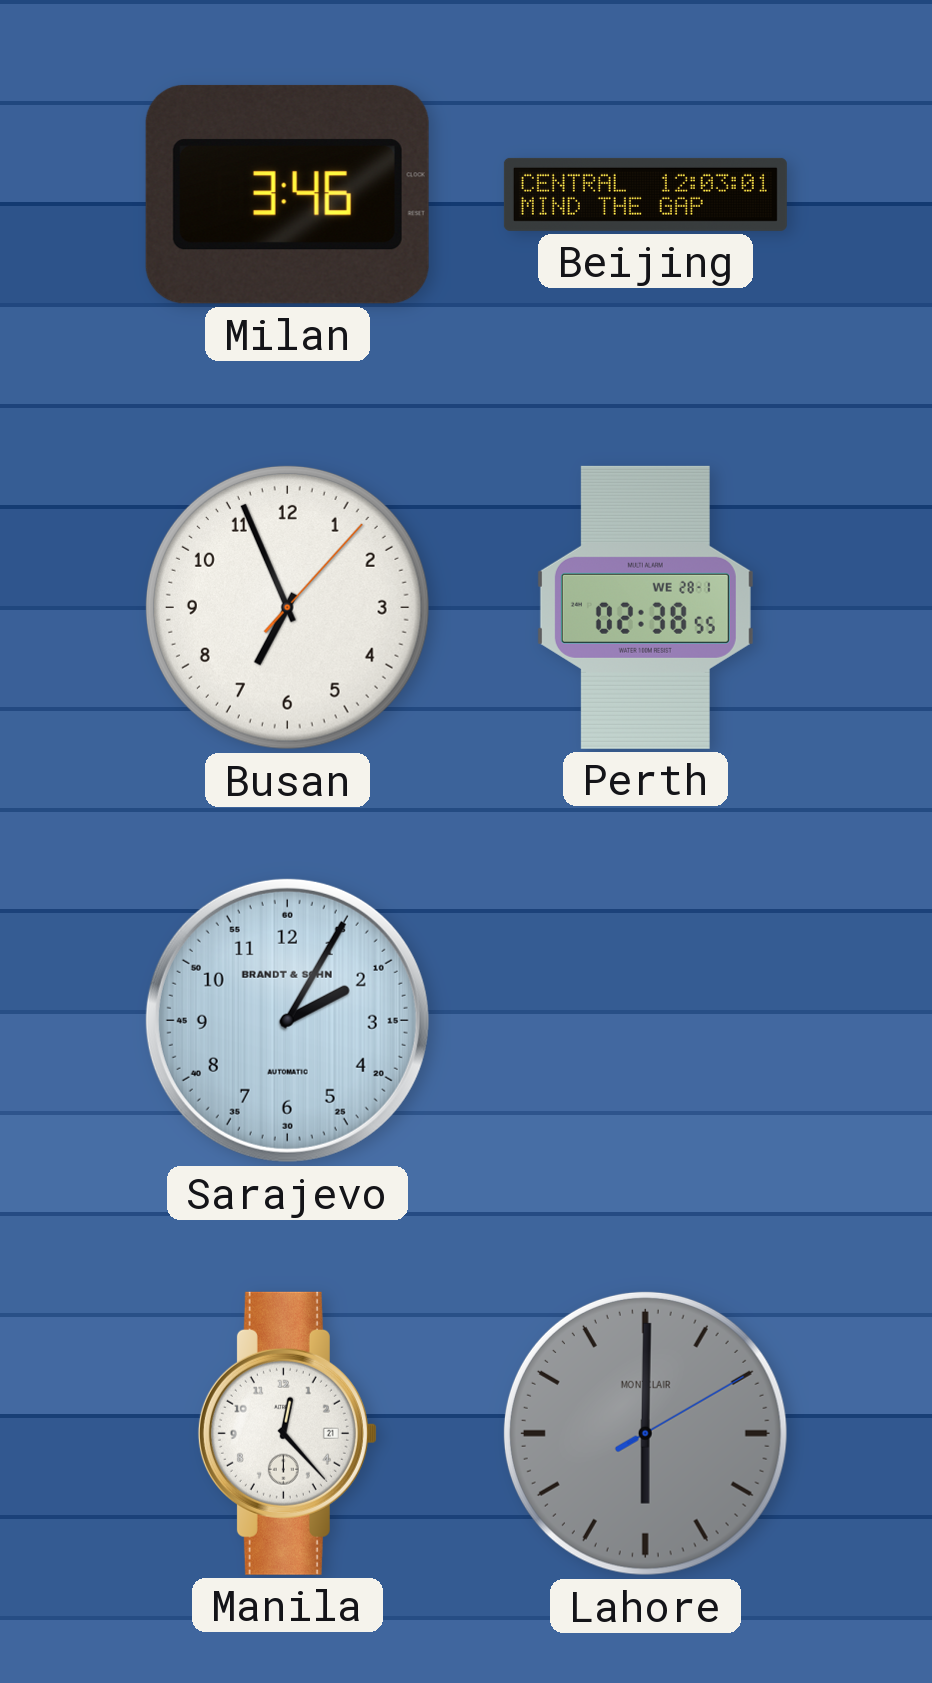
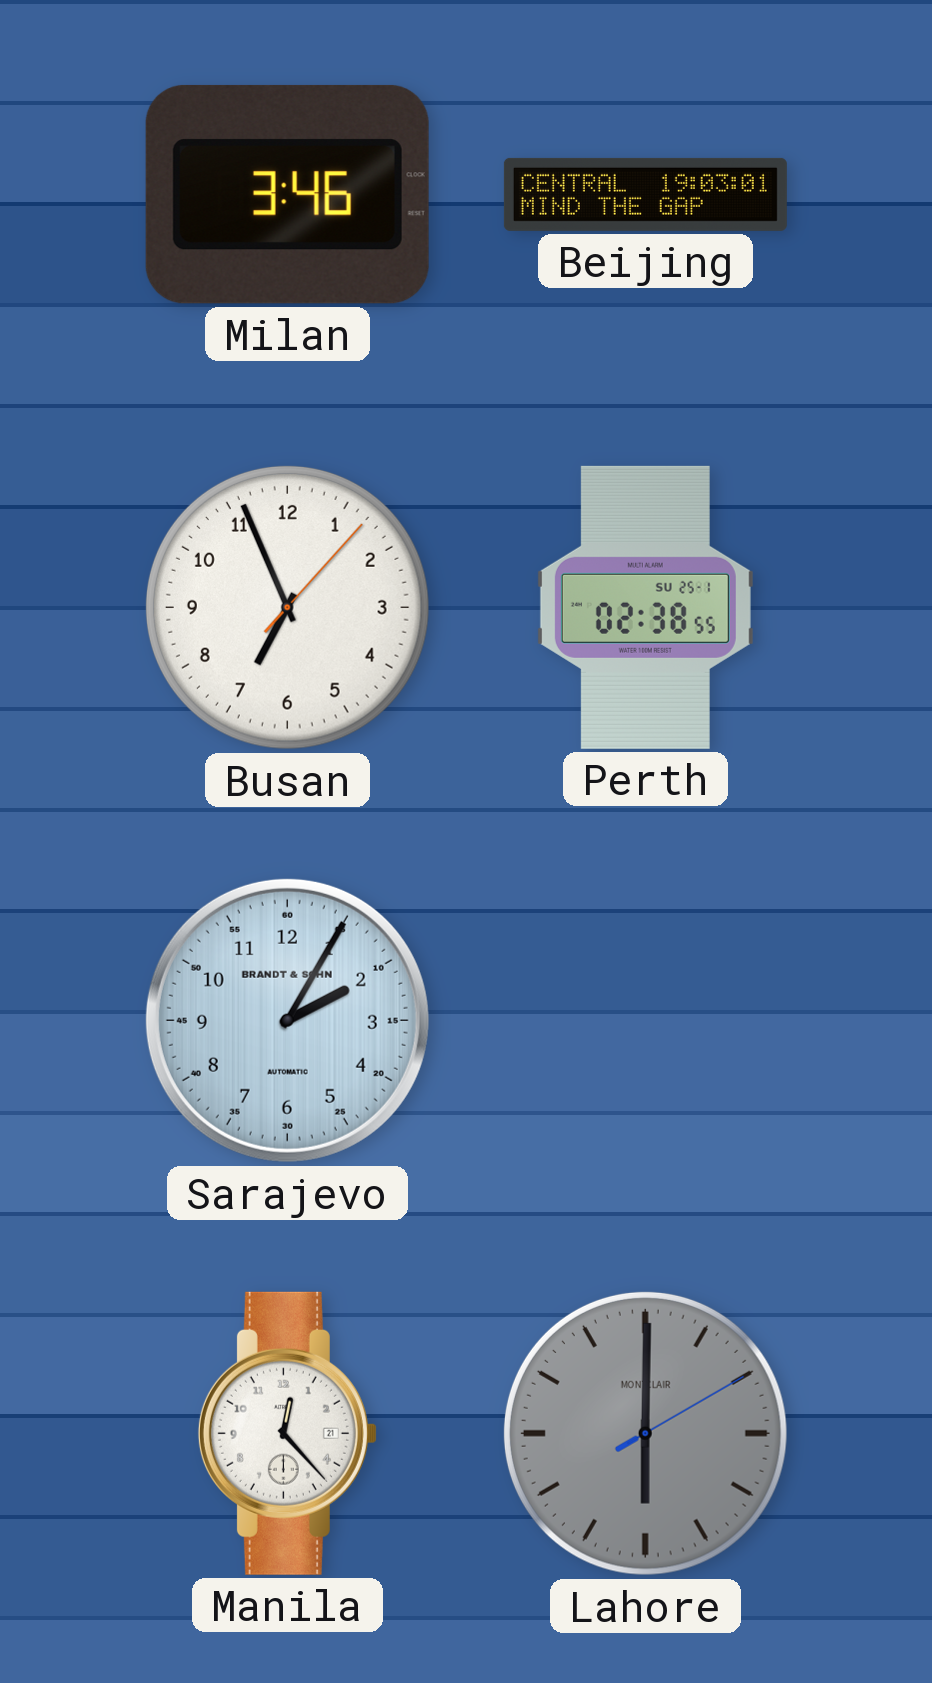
Beijing: 12:03 -> 19:03 (645, 194)
Perth date: WE 28-1 -> SU 25-1 (645, 607)
